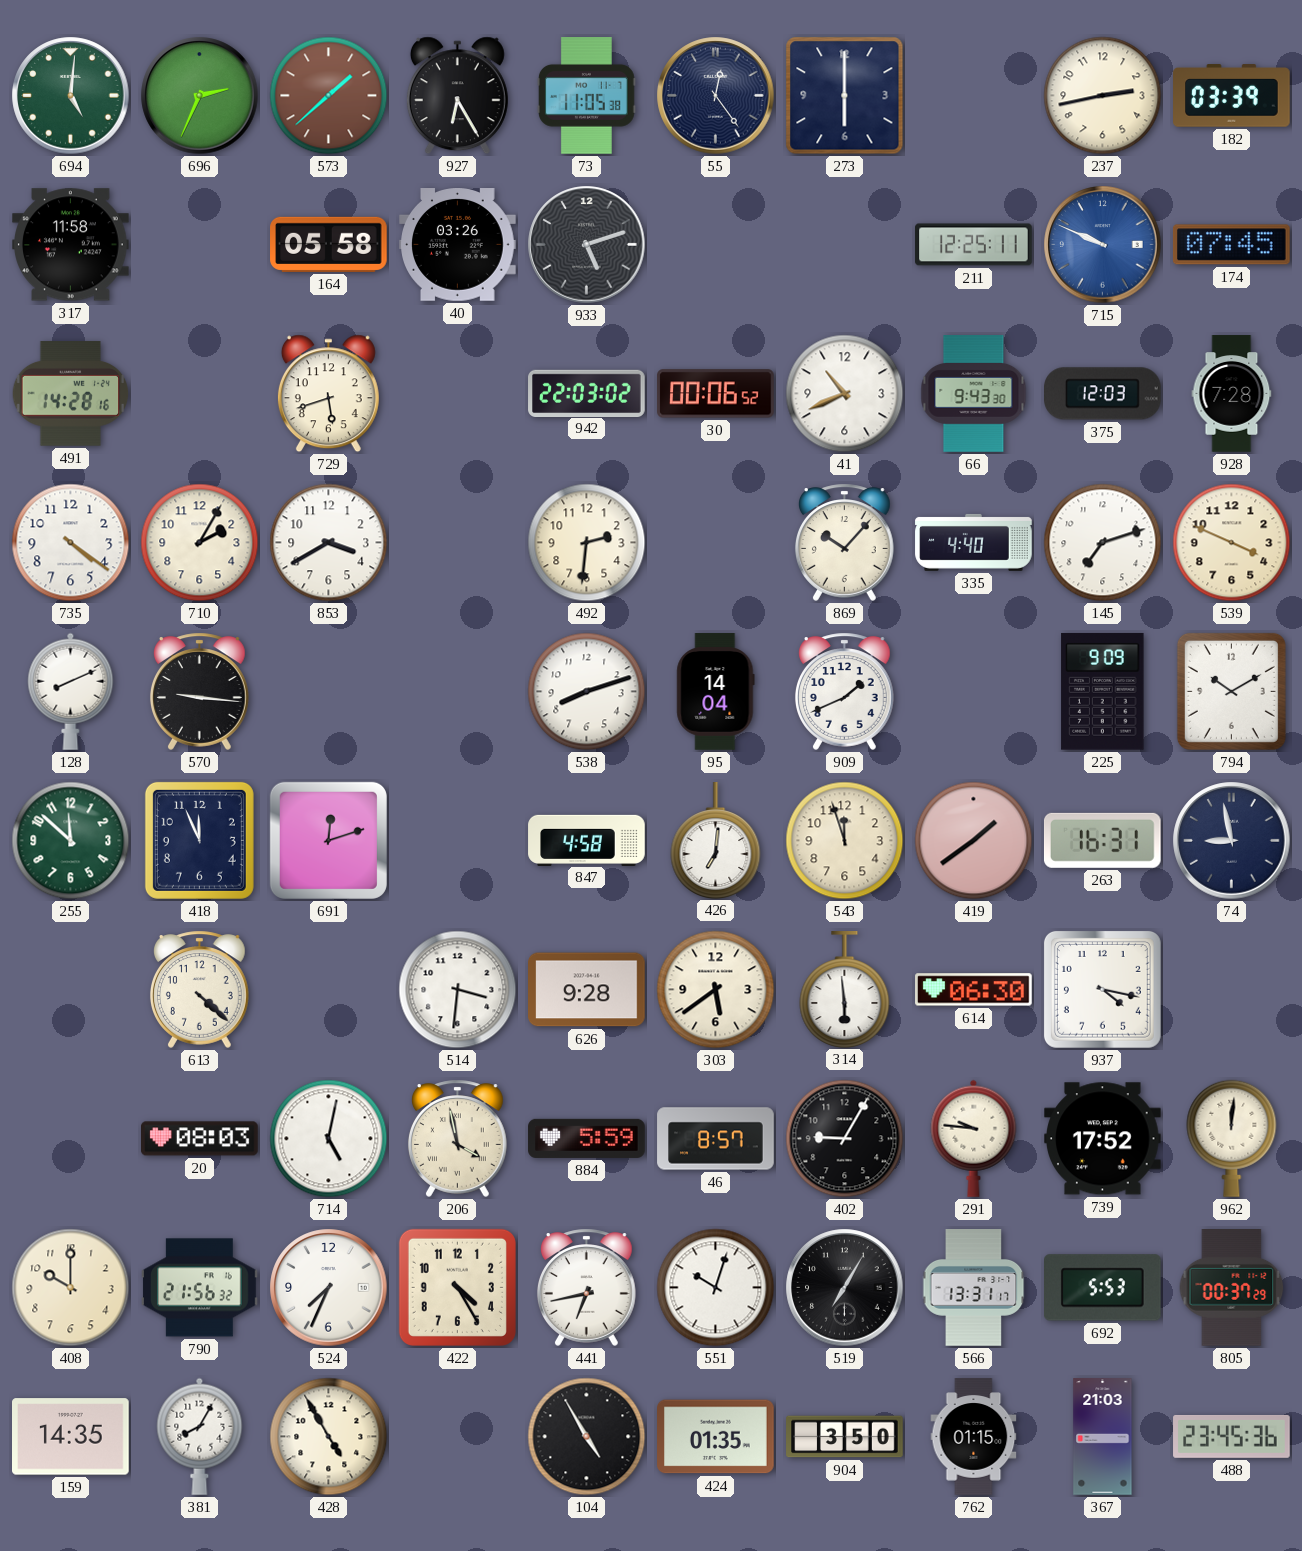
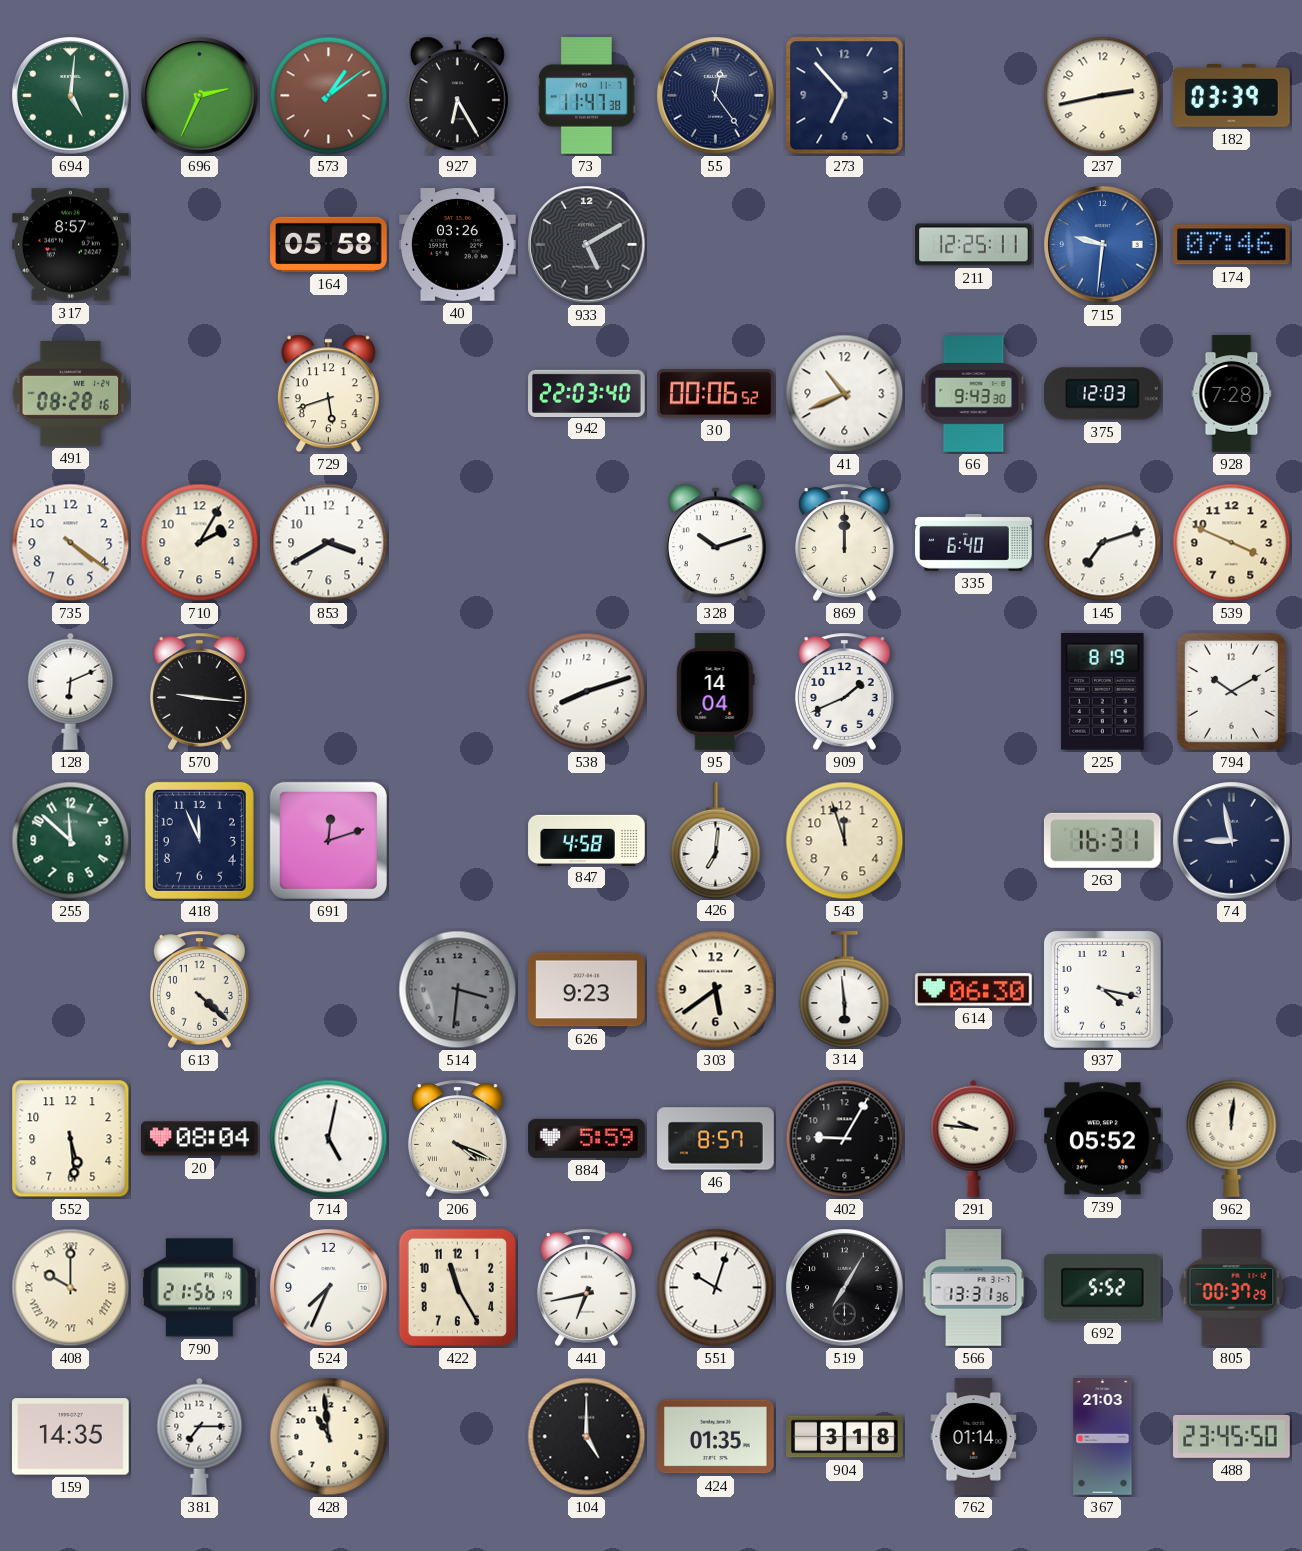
573: 1:38 -> 1:09 (329, 96)
73: 11:05 -> 11:47 (586, 96)
273: 6:00 -> 6:53 (845, 96)
317: 11:58 -> 8:57 (71, 245)
933: 5:12 -> 5:10 (587, 245)
715: 9:49 -> 9:31 (1103, 245)
174: 07:45 -> 07:46 (1231, 245)
491: 14:28 -> 08:28 (71, 394)
942: 22:03:02 -> 22:03:40 (587, 393)
492: 2:31 -> none (587, 543)
328: none -> 10:12 (715, 543)
869: 10:07 -> 12:00 (844, 542)
335: 4:40 -> 6:40 (974, 542)
128: 8:11 -> 6:11 (71, 691)
225: 9:09 -> 8:19 (1103, 691)
419: 1:39 -> none (974, 841)
514 dial: white -> grey (458, 990)
626: 9:28 -> 9:23 (587, 990)
552: none -> 5:29 (71, 1139)
20: 08:03 -> 08:04 (200, 1139)
206: 3:58 -> 4:19 (457, 1138)
739: 17:52 -> 05:52 (1103, 1139)
408 numerals: Arabic -> Roman (71, 1288)
790: 21:56:32 -> 21:56:19 (200, 1288)
422: 4:25 -> 11:25 (457, 1287)
566: 13:31:17 -> 13:31:36 (974, 1288)
692: 5:53 -> 5:52 (1103, 1288)
381: 8:05 -> 7:15 (200, 1436)
428: 4:55 -> 10:59 (329, 1437)
104: 4:55 -> 5:00 (587, 1437)
904: 3:50 -> 3:18 (845, 1437)
762: 01:15 -> 01:14 (974, 1437)
488: 23:45:36 -> 23:45:50 (1232, 1436)
